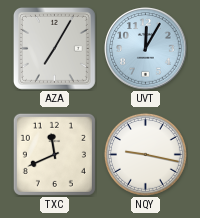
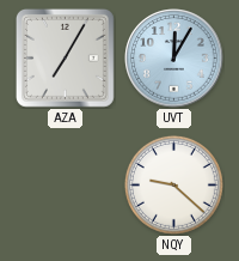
TXC: 11:41 -> none (54, 154)
NQY: 9:17 -> 9:22 (173, 184)
